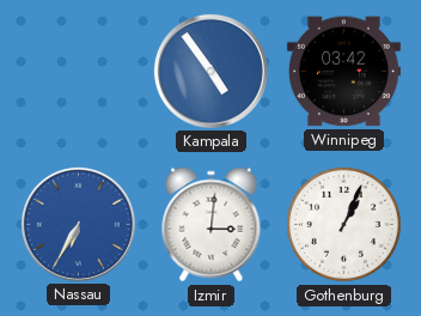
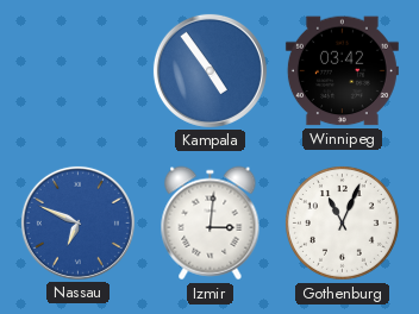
Nassau: 6:35 -> 6:49 (77, 222)
Gothenburg: 1:04 -> 11:04 (342, 222)
